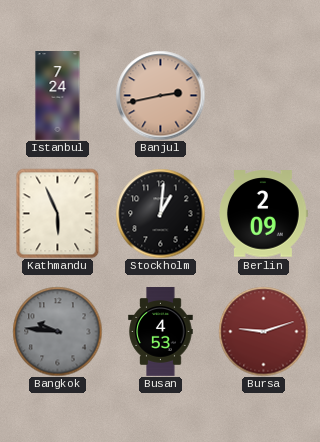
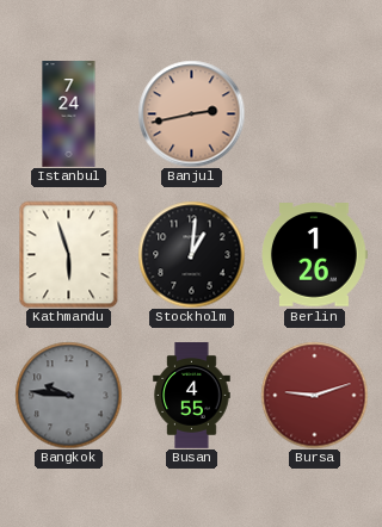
Kathmandu: 5:56 -> 5:57 (69, 254)
Berlin: 2:09 -> 1:26 (315, 255)
Busan: 4:53 -> 4:55 (192, 396)
